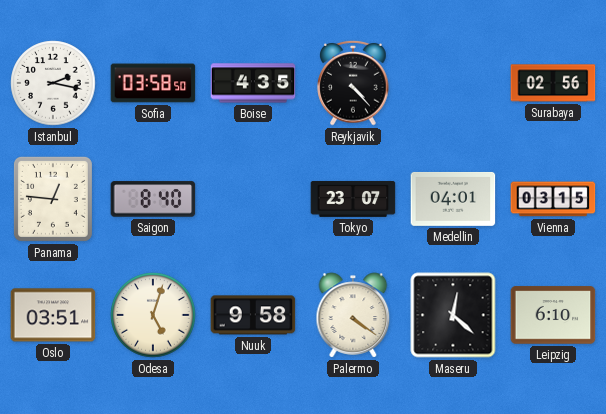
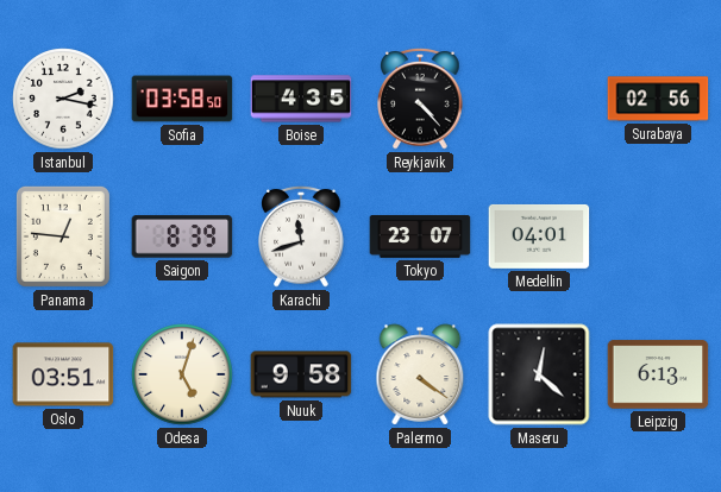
Saigon: 8:40 -> 8:39 (182, 236)
Karachi: none -> 11:42 (301, 236)
Vienna: 03:15 -> none (553, 199)
Leipzig: 6:10 -> 6:13 (658, 374)
